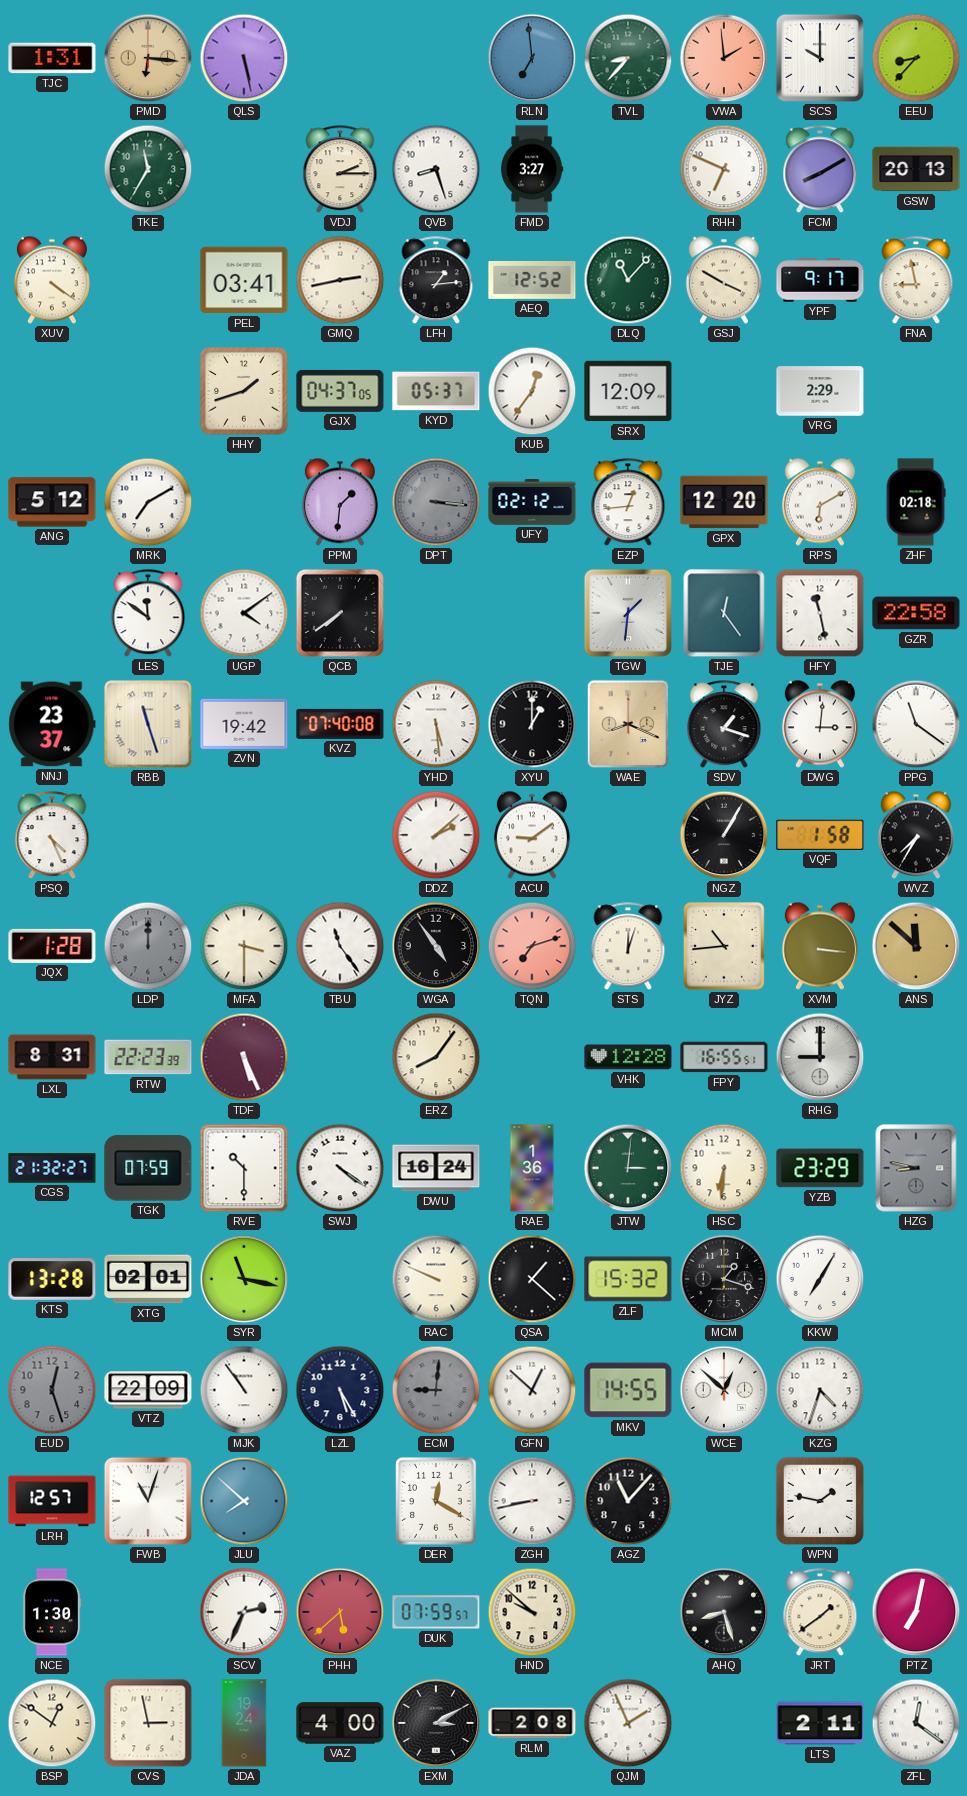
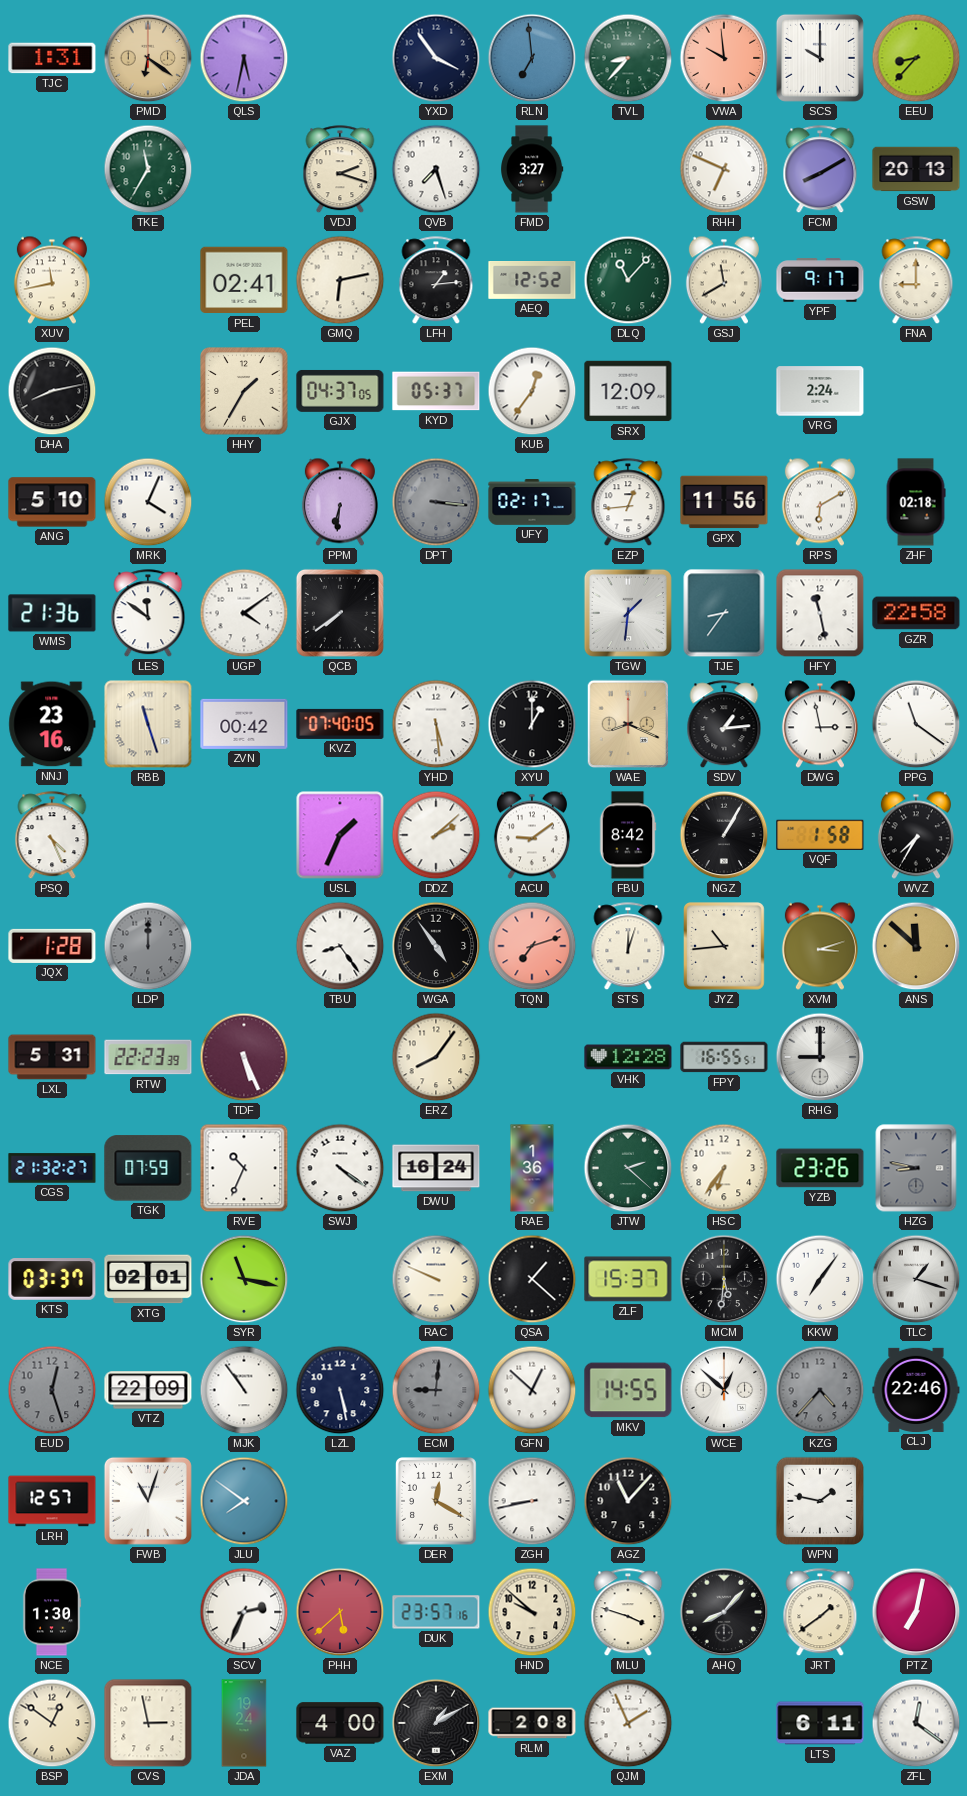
PMD: 6:16 -> 6:21 (148, 58)
QLS: 5:28 -> 5:32 (244, 58)
YXD: none -> 3:54 (436, 58)
VWA: 1:59 -> 9:59 (724, 58)
VDJ: 2:15 -> 2:18 (340, 170)
QVB: 8:27 -> 7:27 (436, 169)
XUV: 4:21 -> 11:43 (52, 280)
PEL: 03:41 -> 02:41 (244, 280)
GMQ: 2:43 -> 6:13 (340, 280)
GSJ: 3:50 -> 11:40 (724, 280)
FNA: 8:58 -> 9:00 (916, 281)
DHA: none -> 8:13 (52, 391)
HHY: 1:42 -> 1:35 (244, 391)
VRG: 2:29 -> 2:24 (820, 391)
ANG: 5:12 -> 5:10 (52, 502)
MRK: 7:10 -> 4:04 (148, 502)
PPM: 1:31 -> 6:31 (340, 502)
UFY: 02:12 -> 02:17 (532, 502)
GPX: 12:20 -> 11:56 (724, 502)
WMS: none -> 21:36 (52, 613)
TJE: 12:24 -> 8:36 (724, 613)
NNJ: 23:37 -> 23:16 (52, 724)
ZVN: 19:42 -> 00:42 (244, 724)
KVZ: 07:40:08 -> 07:40:05 (340, 724)
SDV: 1:18 -> 1:14 (724, 725)
DWG: 3:01 -> 2:58 (820, 724)
USL: none -> 1:34 (340, 835)
FBU: none -> 8:42 (628, 835)
MFA: 3:30 -> none (244, 946)
TBU: 11:24 -> 8:24 (340, 946)
XVM: 3:16 -> 3:12 (820, 946)
LXL: 8:31 -> 5:31 (52, 1057)
RVE: 10:30 -> 10:34 (244, 1168)
JTW: 3:01 -> 2:22 (628, 1168)
HSC: 6:31 -> 6:36 (724, 1168)
YZB: 23:29 -> 23:26 (820, 1168)
KTS: 13:28 -> 03:37 (52, 1279)
ZLF: 15:32 -> 15:37 (628, 1279)
MCM: 1:18 -> 5:31 (724, 1279)
KKW: 7:05 -> 7:06 (820, 1279)
TLC: none -> 1:18 (916, 1279)
LZL: 5:25 -> 5:28 (340, 1390)
KZG: 4:33 -> 4:37 (820, 1390)
KZG dial: white -> grey (820, 1390)
CLJ: none -> 22:46 (916, 1390)
JLU: 7:52 -> 7:51 (244, 1501)
DUK: 07:59 -> 23:57 (436, 1612)
MLU: none -> 3:48 (628, 1613)
AHQ: 8:27 -> 8:07 (724, 1612)
EXM: 3:10 -> 1:10 (436, 1723)
LTS: 2:11 -> 6:11 (820, 1723)
